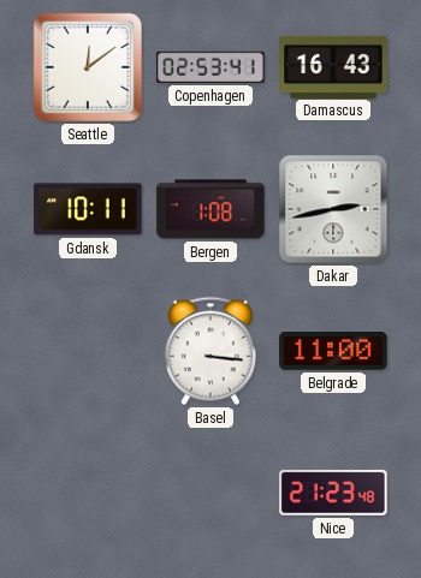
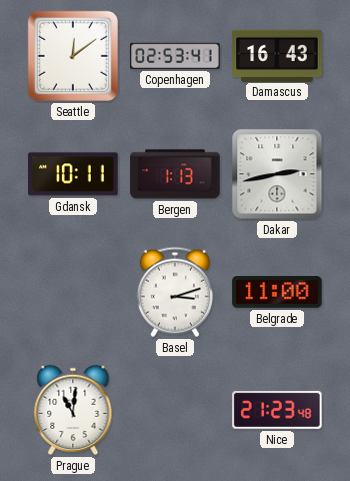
Bergen: 1:08 -> 1:13 (175, 174)
Basel: 3:16 -> 3:12 (175, 292)
Prague: none -> 11:01 (73, 410)
